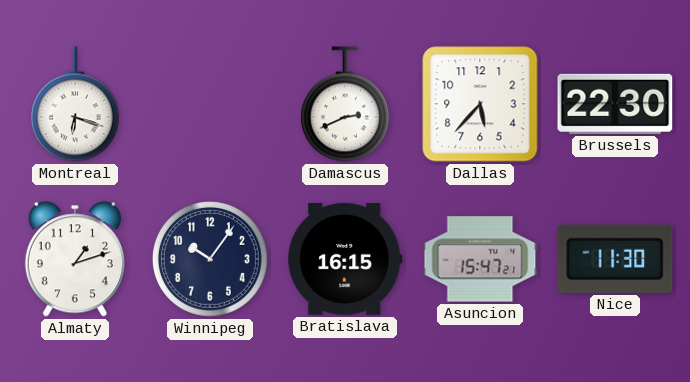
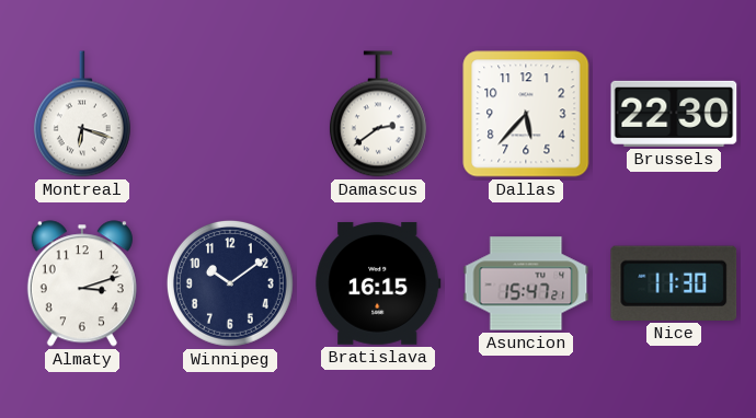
Damascus: 2:41 -> 2:39 (378, 114)
Almaty: 1:12 -> 3:12 (82, 283)
Winnipeg: 10:06 -> 10:09 (230, 283)
